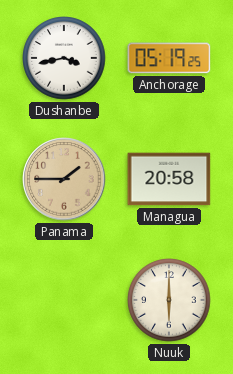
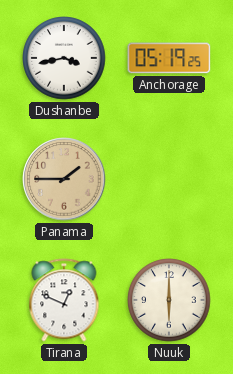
Managua: 20:58 -> none (169, 179)
Tirana: none -> 12:49 (64, 300)
